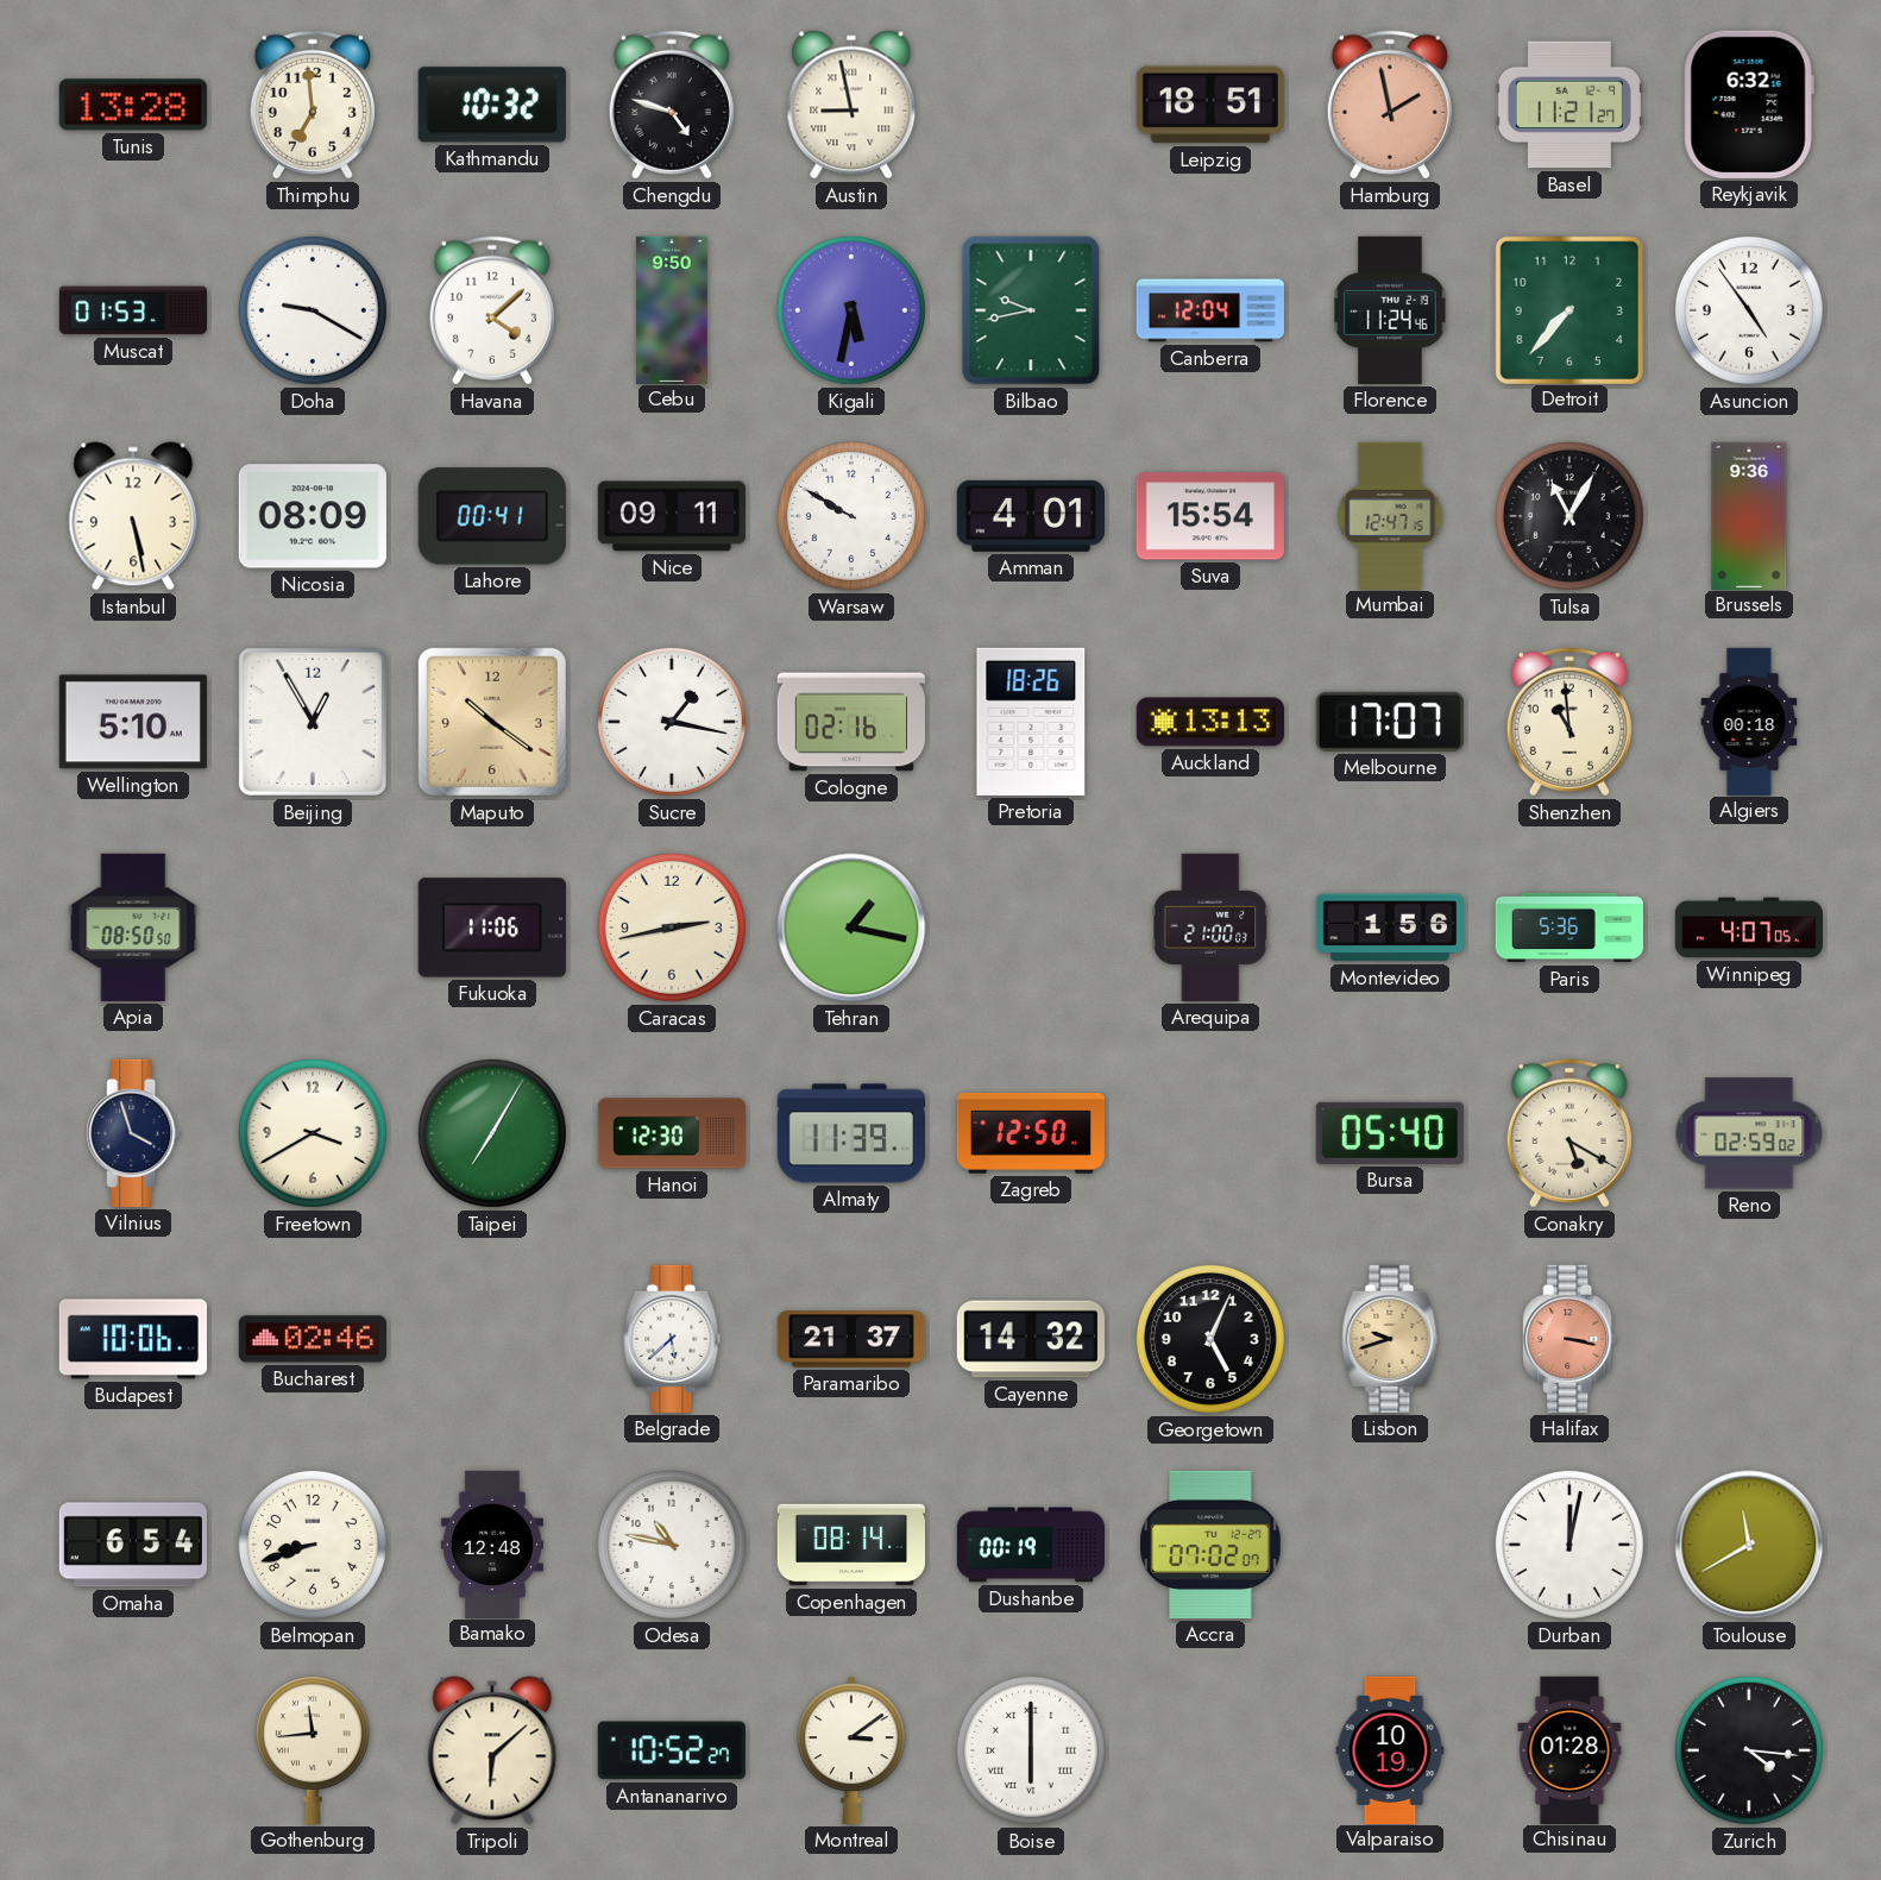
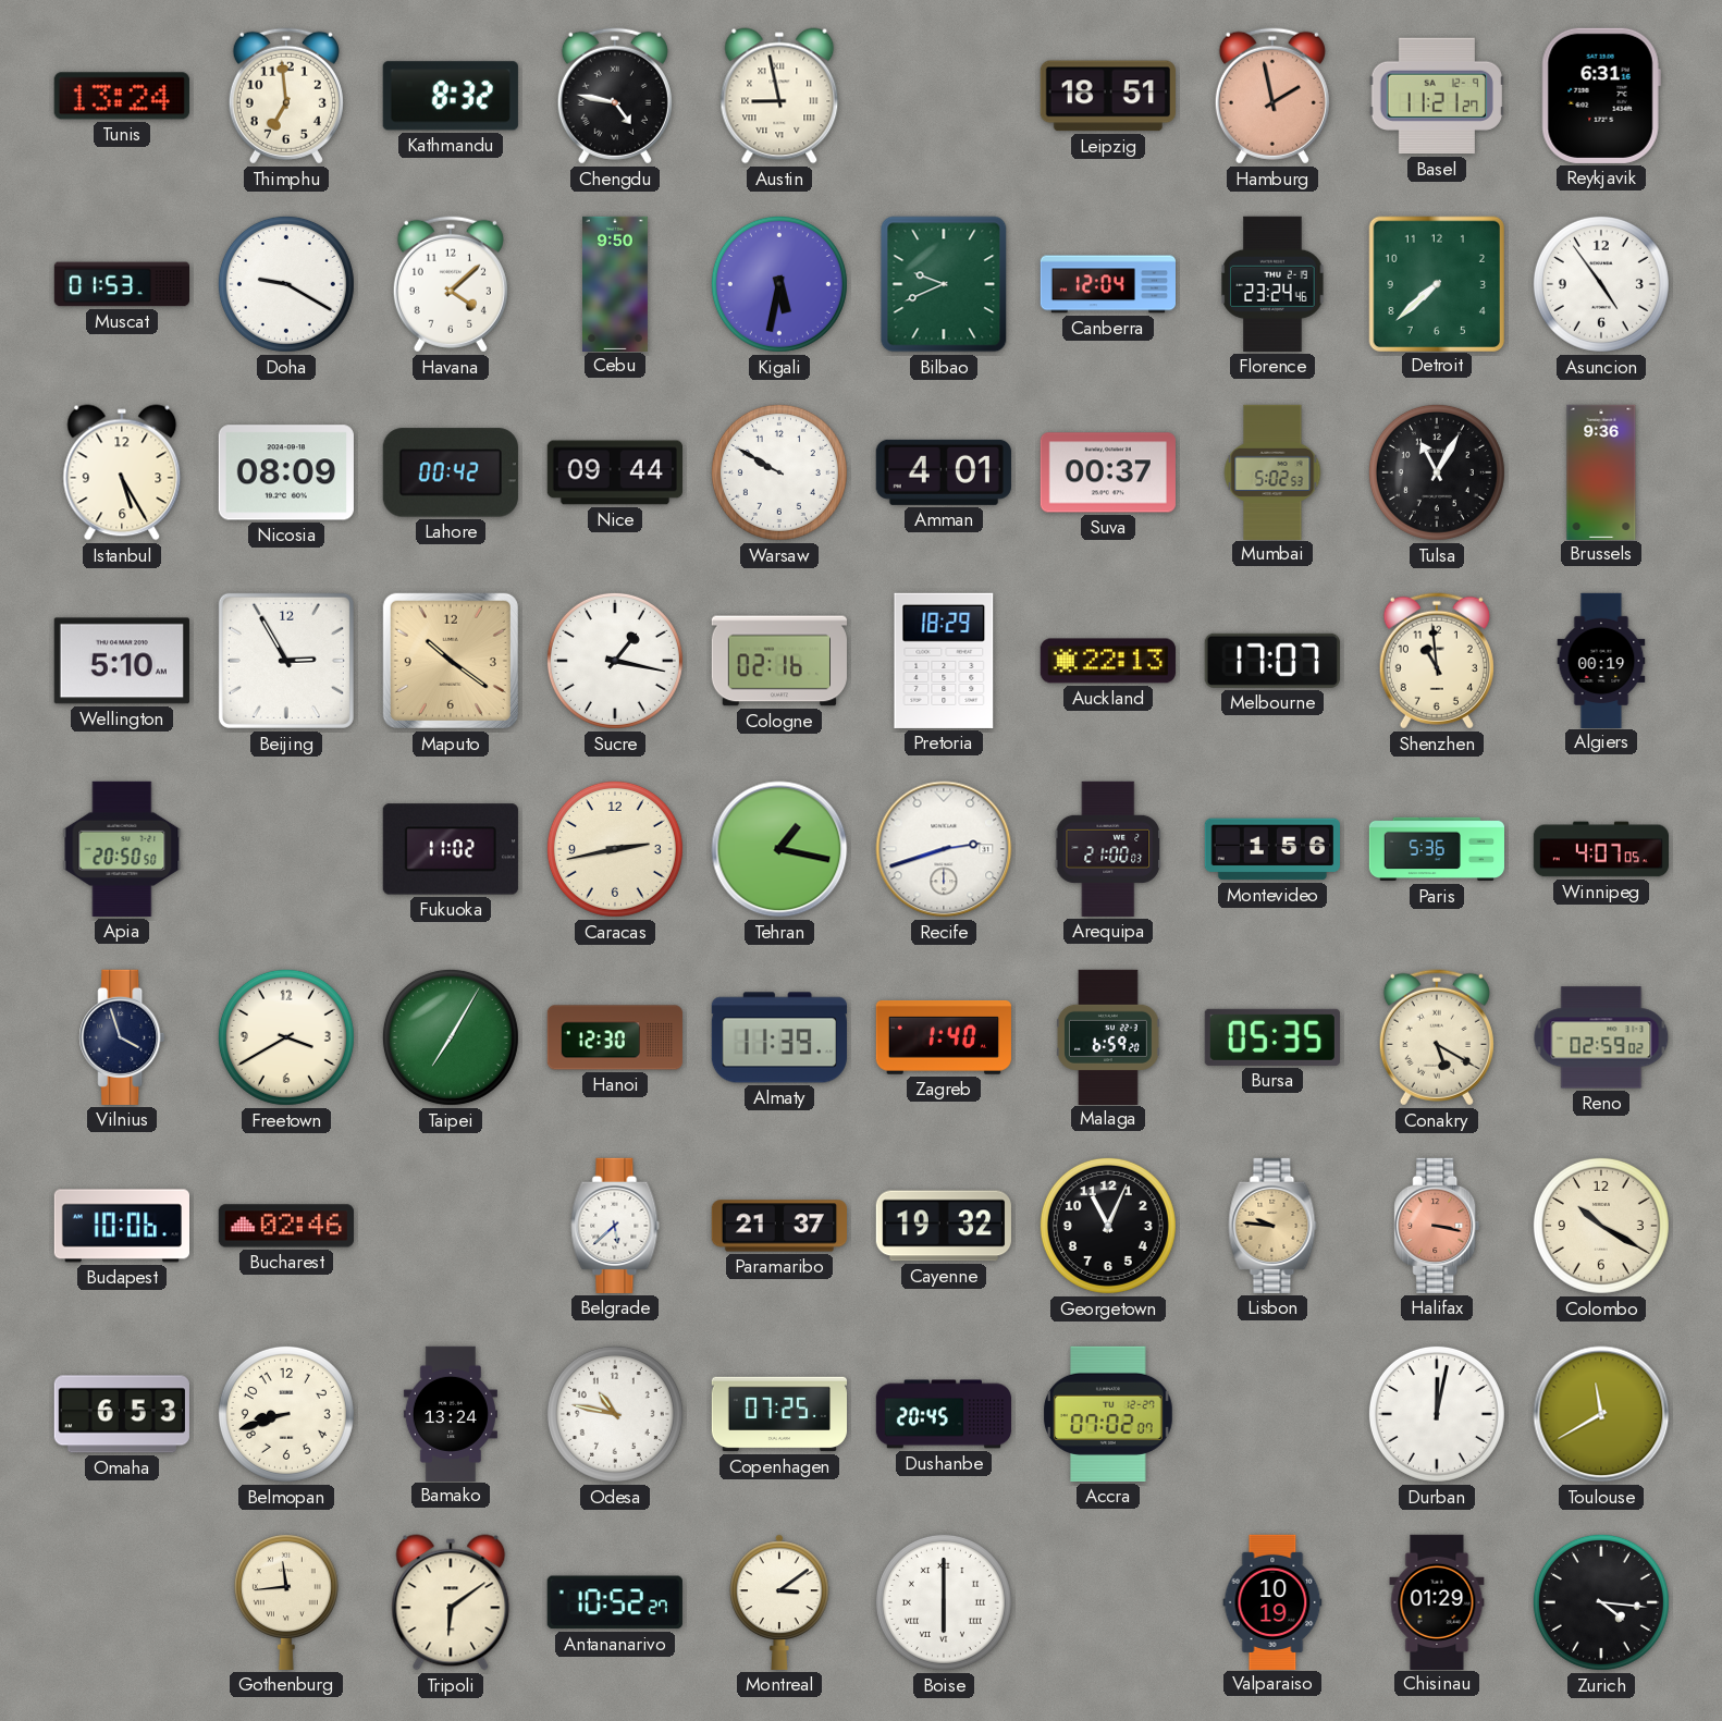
Tunis: 13:28 -> 13:24 (122, 96)
Kathmandu: 10:32 -> 8:32 (451, 96)
Chengdu: 4:48 -> 4:47 (615, 96)
Reykjavik: 6:32 -> 6:31 (1601, 96)
Bilbao: 9:43 -> 9:41 (944, 284)
Florence: 11:24 -> 23:24 (1272, 284)
Detroit: 7:37 -> 7:38 (1436, 283)
Istanbul: 5:28 -> 5:25 (122, 472)
Lahore: 00:41 -> 00:42 (451, 472)
Nice: 09:11 -> 09:44 (614, 472)
Suva: 15:54 -> 00:37 (1108, 472)
Mumbai: 12:47 -> 5:02 (1272, 471)
Beijing: 12:55 -> 2:55 (286, 661)
Pretoria: 18:26 -> 18:29 (944, 661)
Auckland: 13:13 -> 22:13 (1108, 661)
Algiers: 00:18 -> 00:19 (1601, 660)
Apia: 08:50 -> 20:50 (122, 849)
Fukuoka: 11:06 -> 11:02 (451, 849)
Recife: none -> 2:42 (944, 849)
Zagreb: 12:50 -> 1:40 (944, 1037)
Malaga: none -> 6:59 (1109, 1036)
Bursa: 05:40 -> 05:35 (1272, 1037)
Cayenne: 14:32 -> 19:32 (944, 1226)
Georgetown: 5:04 -> 11:04 (1108, 1226)
Lisbon: 9:42 -> 9:46 (1272, 1226)
Colombo: none -> 10:20 (1601, 1226)
Omaha: 6:54 -> 6:53 (122, 1414)
Bamako: 12:48 -> 13:24 (451, 1413)
Copenhagen: 08:14 -> 07:25 (778, 1414)
Dushanbe: 00:19 -> 20:45 (944, 1414)
Tripoli: 6:08 -> 6:09 (451, 1602)
Chisinau: 01:28 -> 01:29 (1437, 1601)
